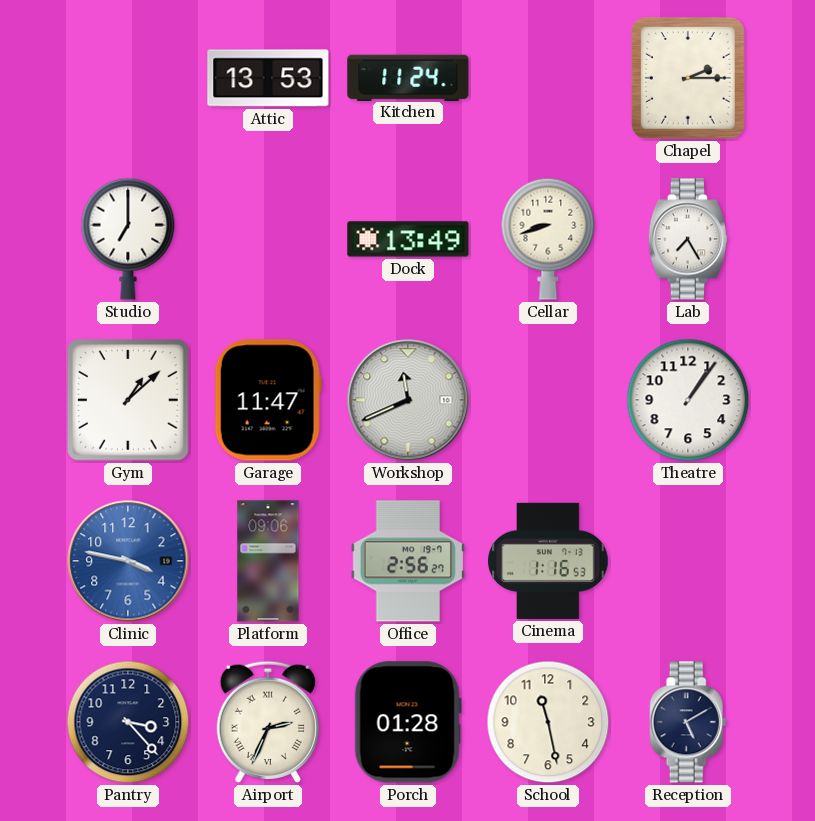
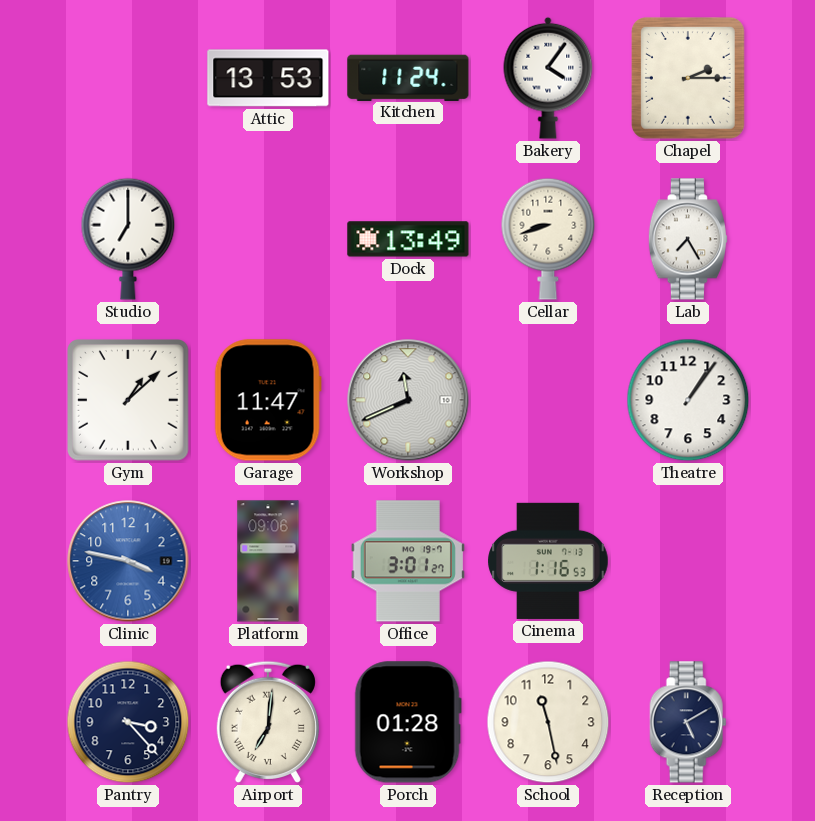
Bakery: none -> 4:06 (548, 78)
Office: 2:56 -> 3:01 (408, 561)
Airport: 2:34 -> 7:01 (268, 722)
